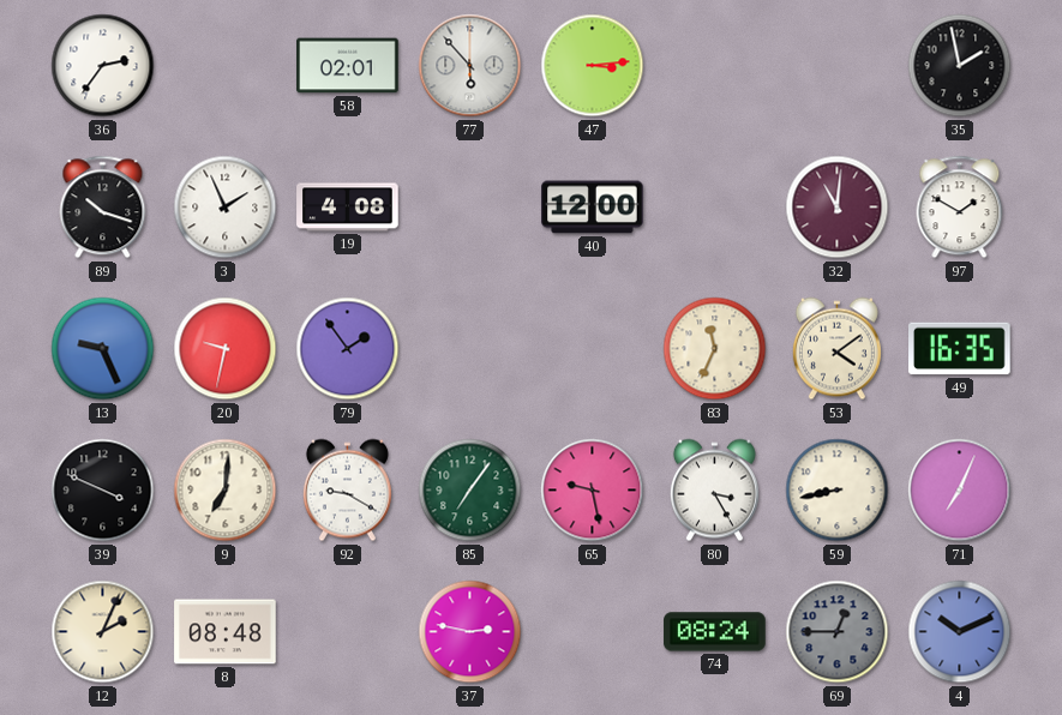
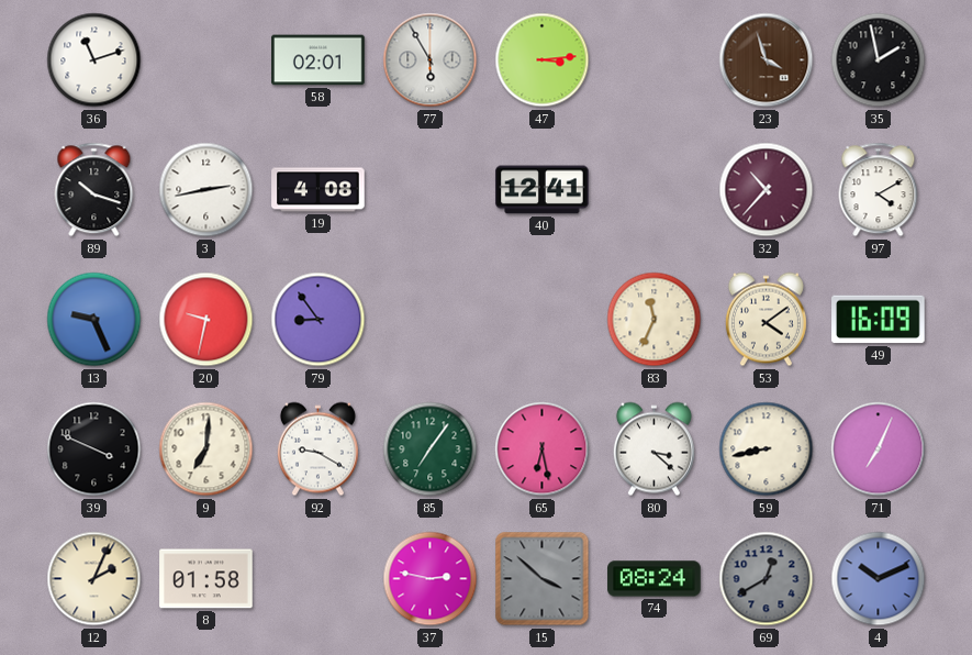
36: 2:36 -> 11:12 (94, 60)
77: 5:53 -> 5:55 (431, 60)
23: none -> 3:57 (767, 60)
3: 1:56 -> 2:43 (206, 190)
40: 12:00 -> 12:41 (543, 190)
32: 11:01 -> 10:37 (767, 190)
97: 1:50 -> 4:10 (879, 190)
79: 1:54 -> 8:54 (319, 320)
49: 16:35 -> 16:09 (879, 320)
65: 9:28 -> 6:28 (543, 449)
80: 3:25 -> 3:22 (653, 449)
8: 08:48 -> 01:58 (206, 579)
15: none -> 3:52 (543, 579)
69: 12:45 -> 12:40 (767, 579)
